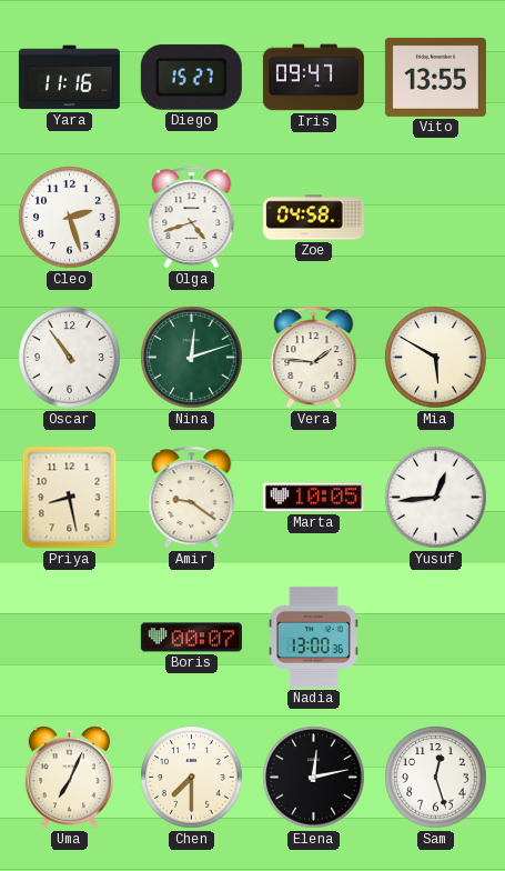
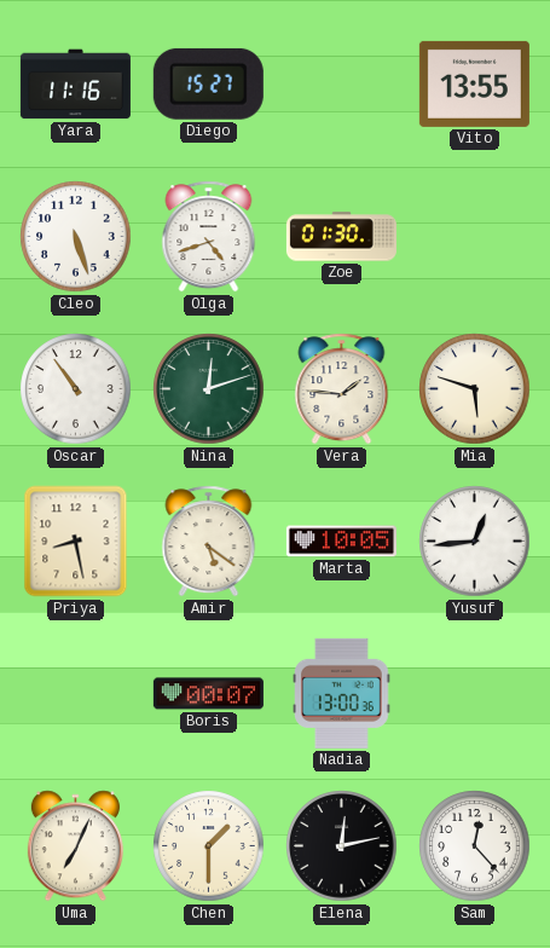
Iris: 09:47 -> none (313, 78)
Cleo: 2:27 -> 5:27 (76, 237)
Zoe: 04:58 -> 01:30 (341, 237)
Mia: 5:50 -> 5:48 (475, 389)
Amir: 9:21 -> 5:21 (209, 542)
Chen: 7:30 -> 1:30 (209, 846)
Sam: 12:27 -> 12:23 (475, 846)
